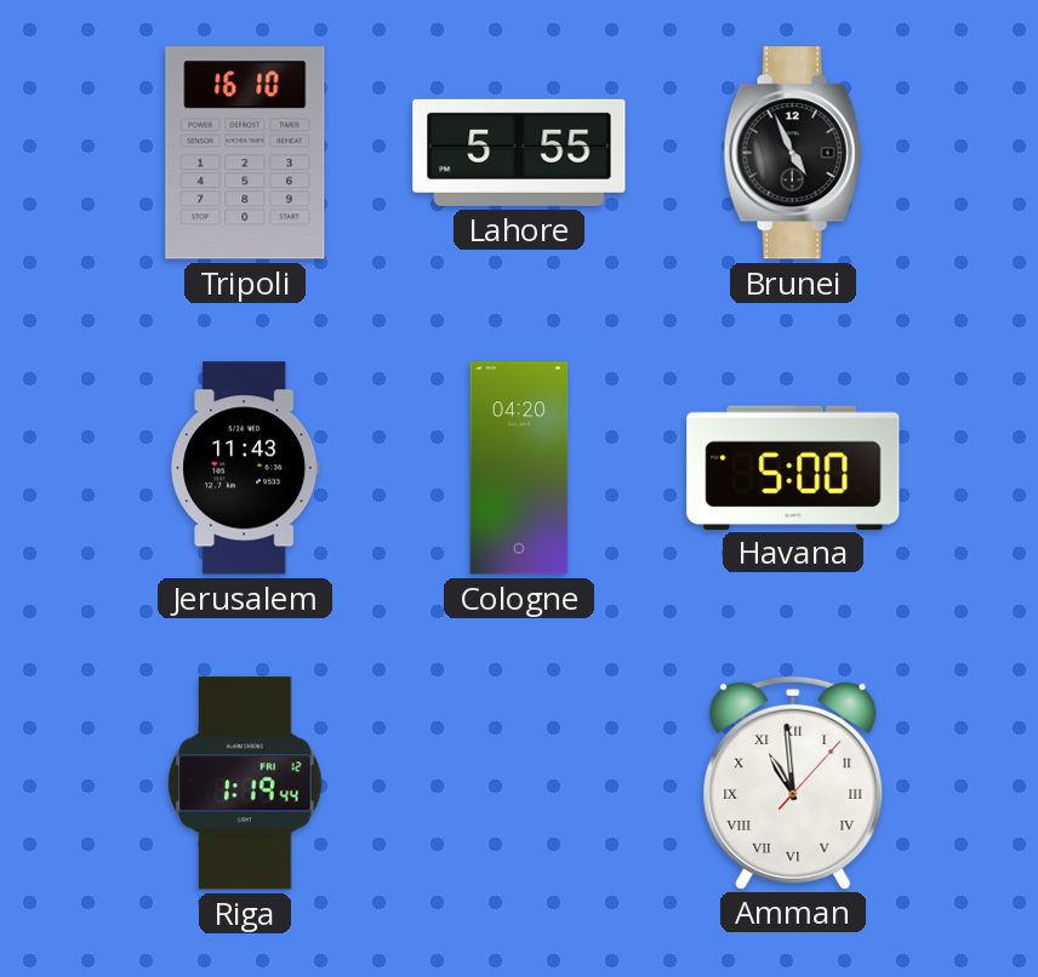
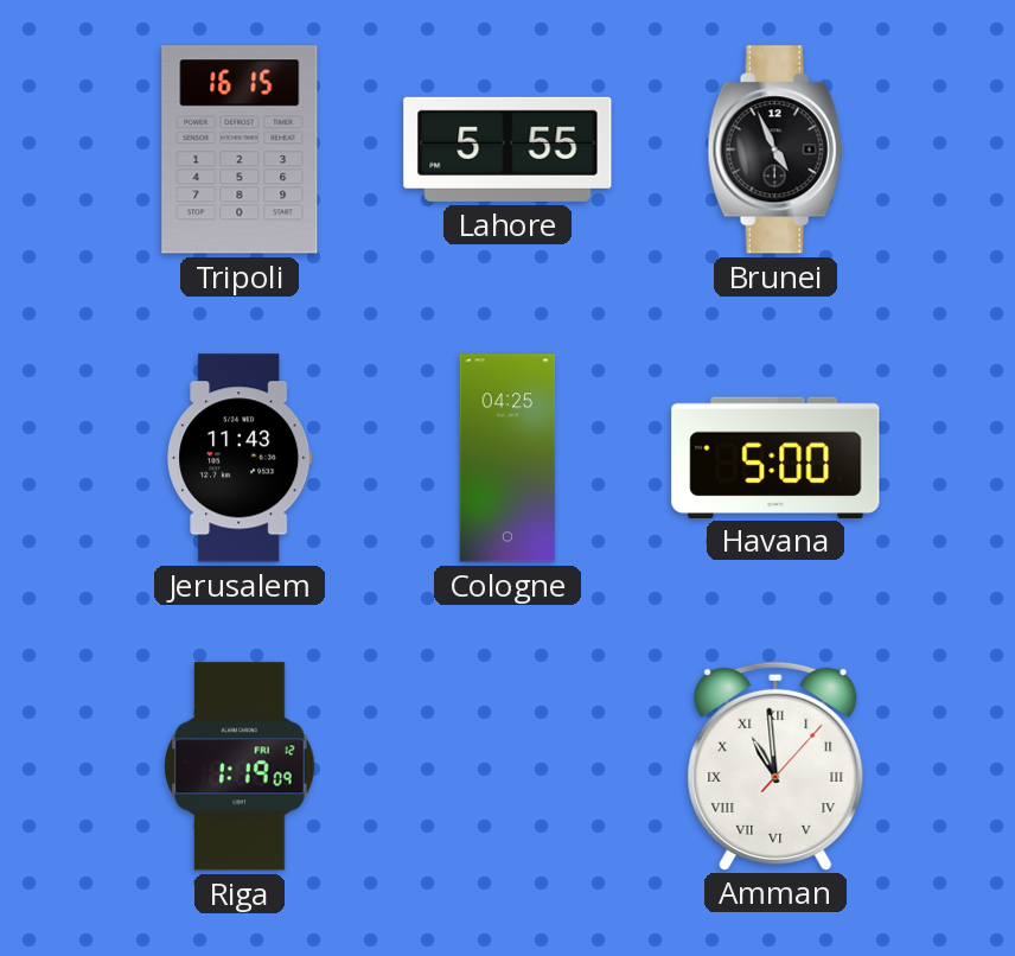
Tripoli: 16:10 -> 16:15 (240, 149)
Cologne: 04:20 -> 04:25 (507, 458)
Riga: 1:19:44 -> 1:19:09 (240, 766)
